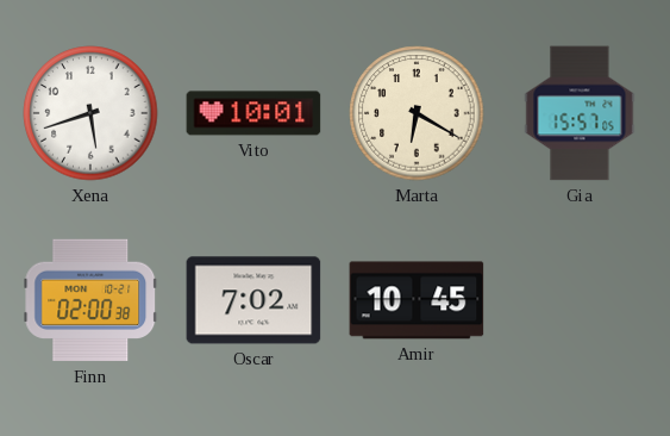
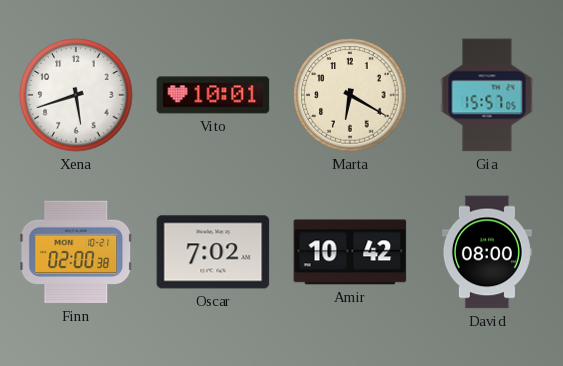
Amir: 10:45 -> 10:42 (350, 252)
David: none -> 08:00 (487, 252)
